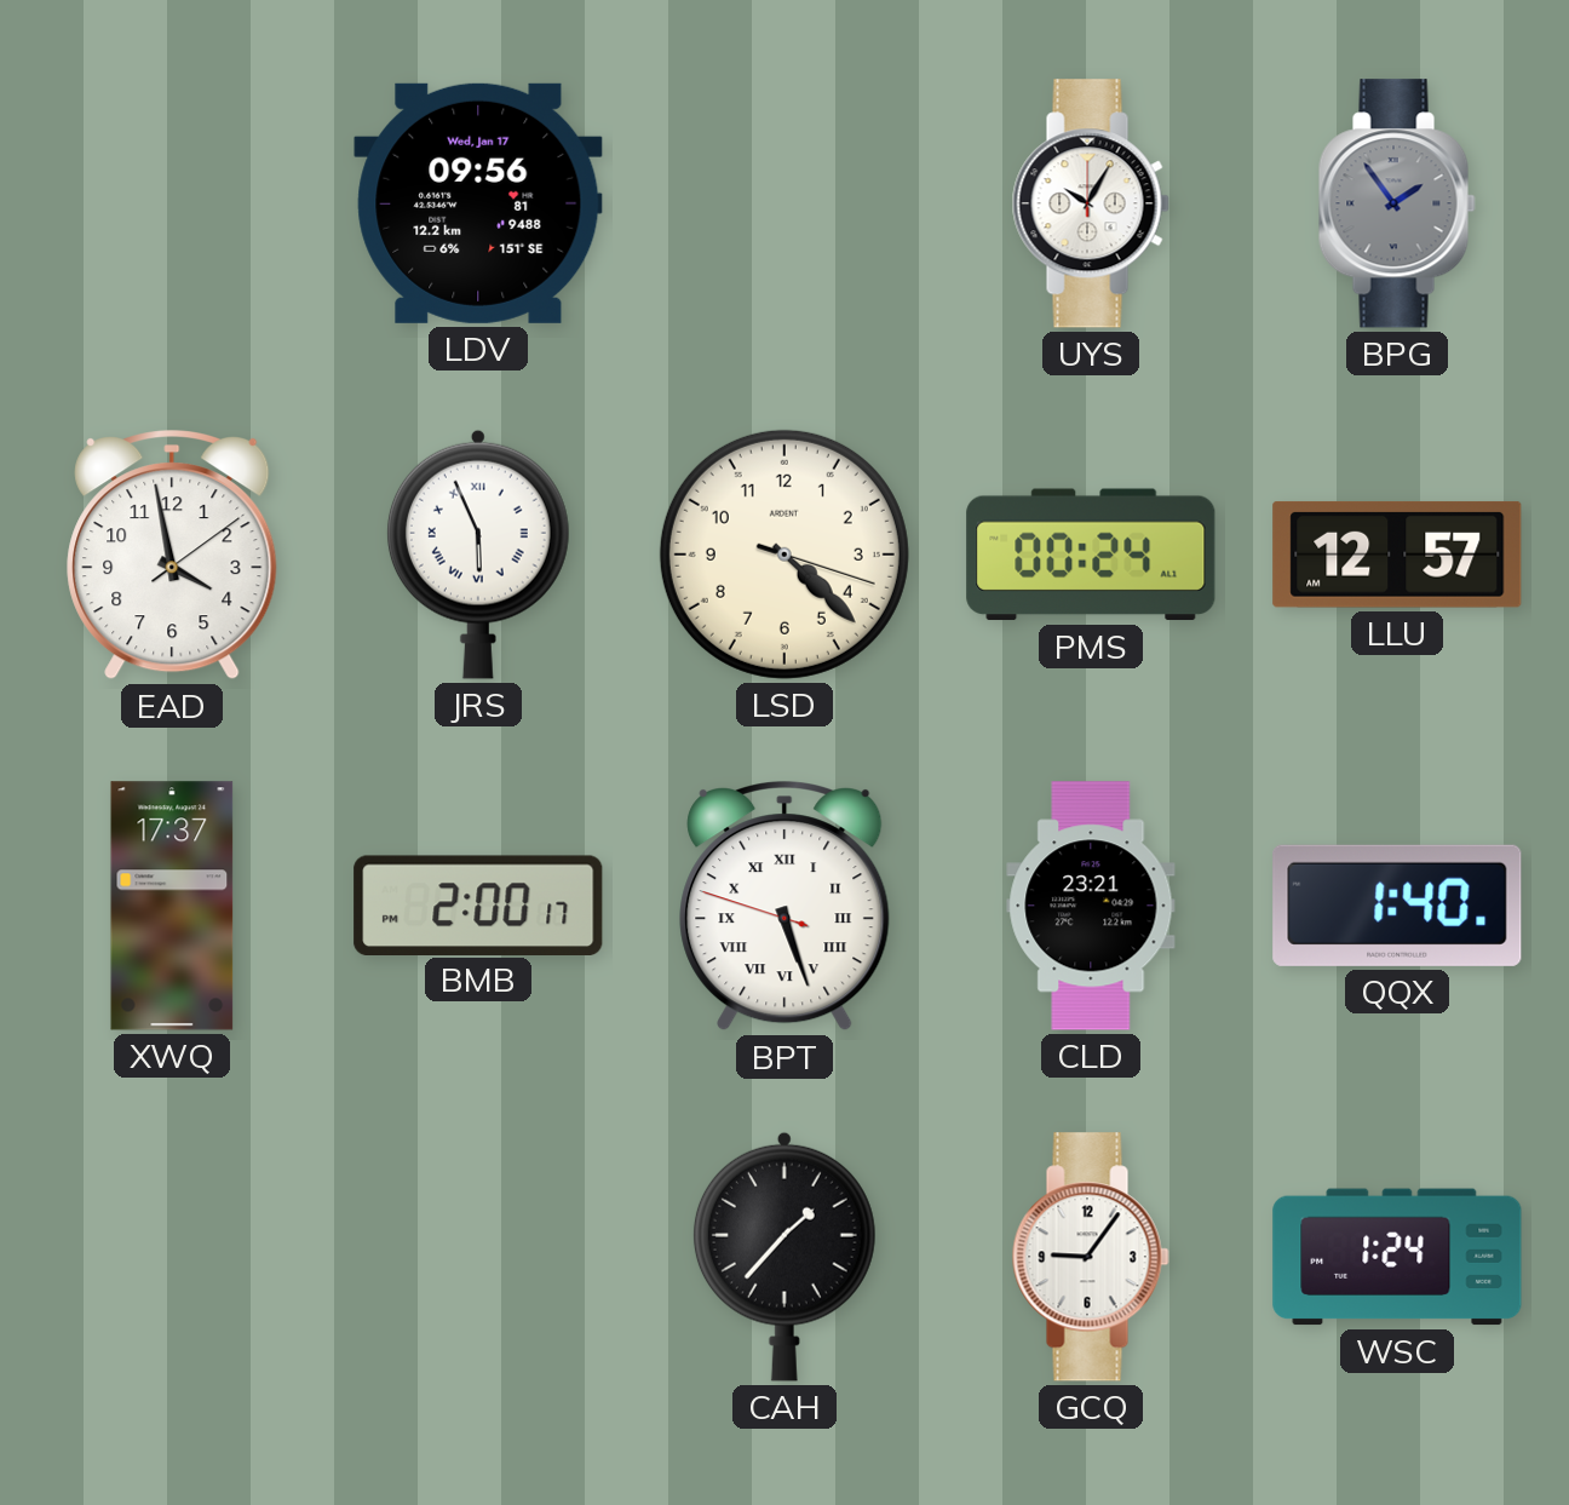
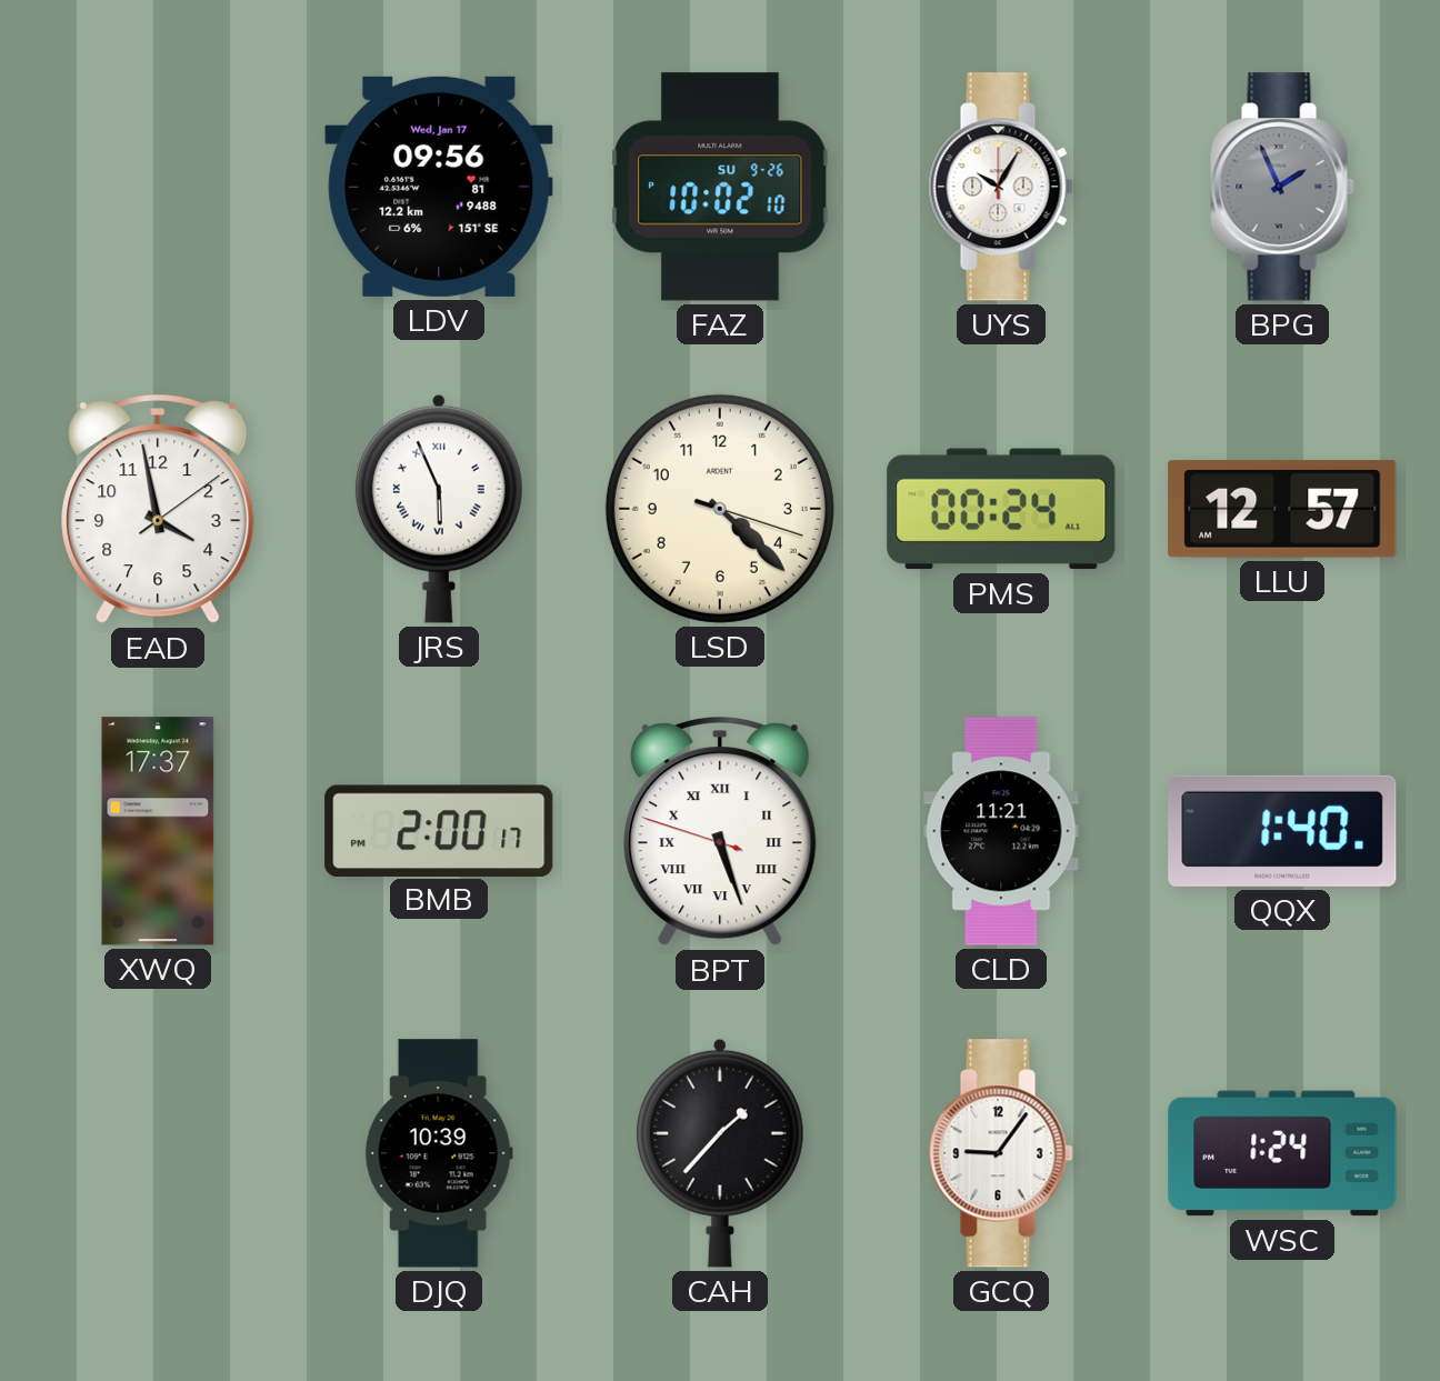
FAZ: none -> 10:02 (720, 187)
BPG: 1:54 -> 1:56 (1282, 187)
CLD: 23:21 -> 11:21 (1001, 831)
DJQ: none -> 10:39 (439, 1153)
